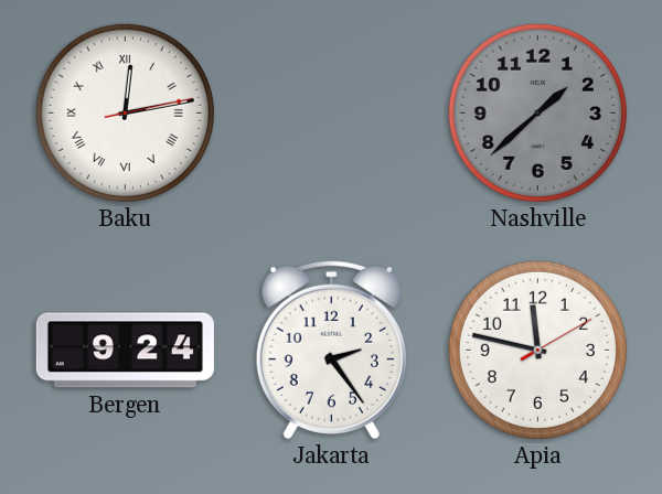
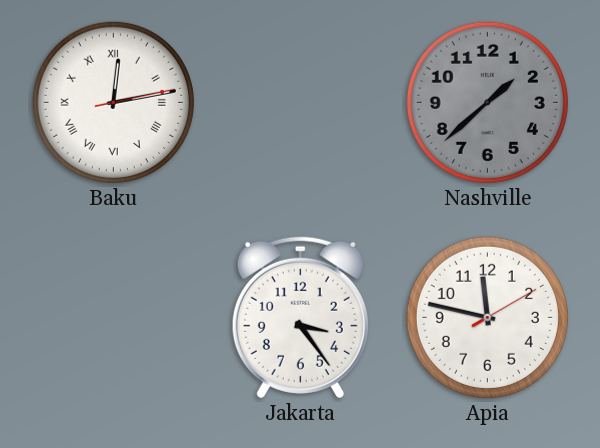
Bergen: 9:24 -> none (125, 351)
Jakarta: 2:24 -> 3:24 (300, 317)
